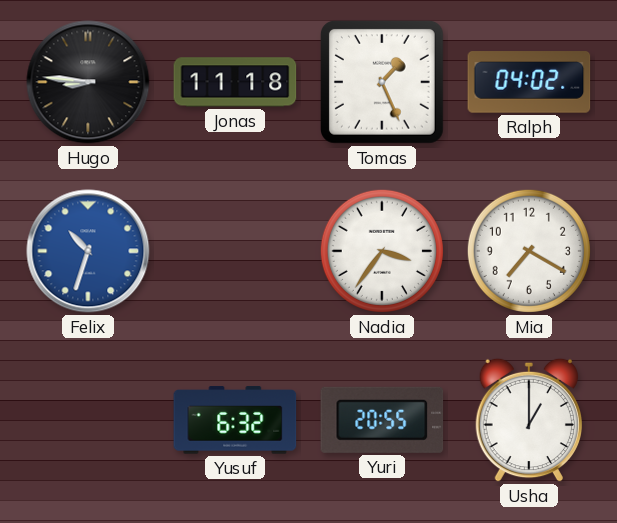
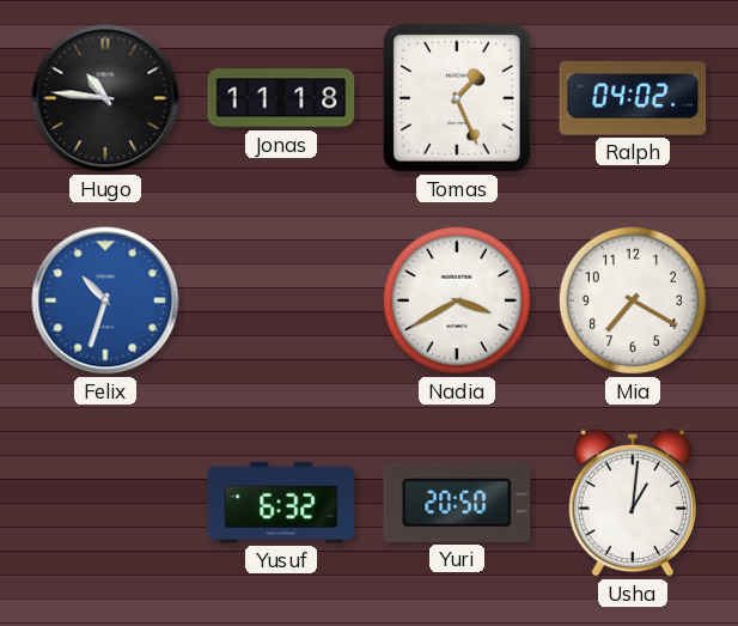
Hugo: 8:46 -> 10:46 (105, 98)
Nadia: 3:36 -> 3:40 (457, 300)
Yuri: 20:55 -> 20:50 (457, 503)
Usha: 1:00 -> 1:01 (632, 503)
